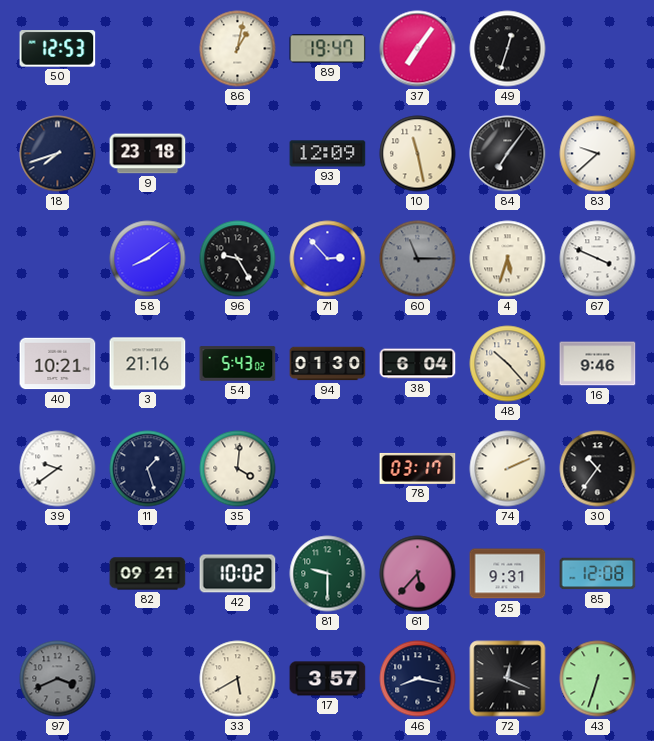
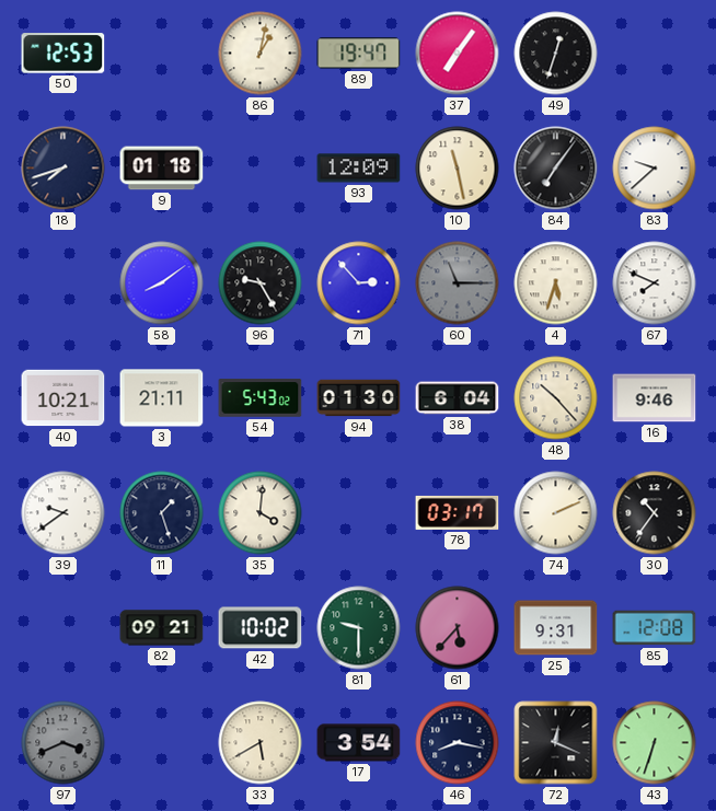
9: 23:18 -> 01:18 (162, 169)
67: 3:49 -> 7:49 (655, 283)
3: 21:16 -> 21:11 (162, 398)
17: 3:57 -> 3:54 (359, 743)
